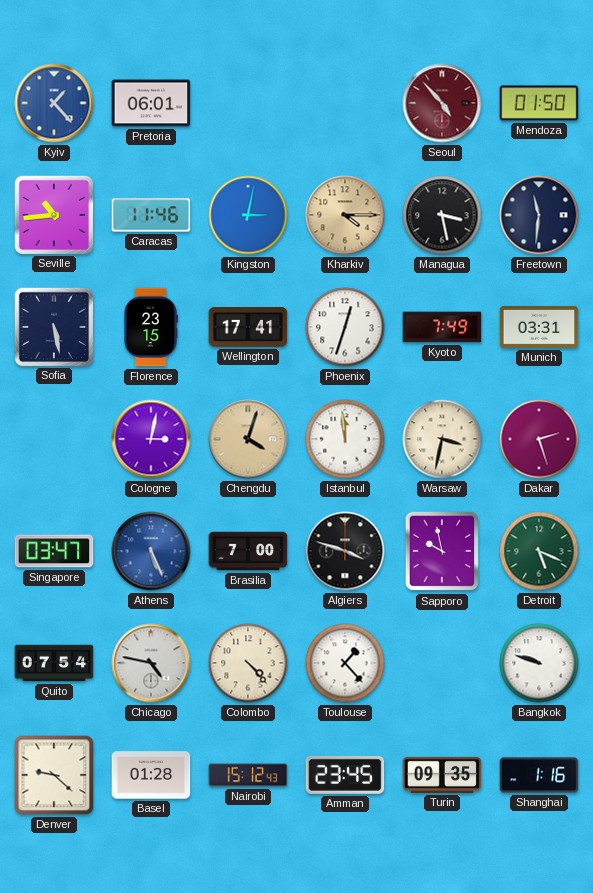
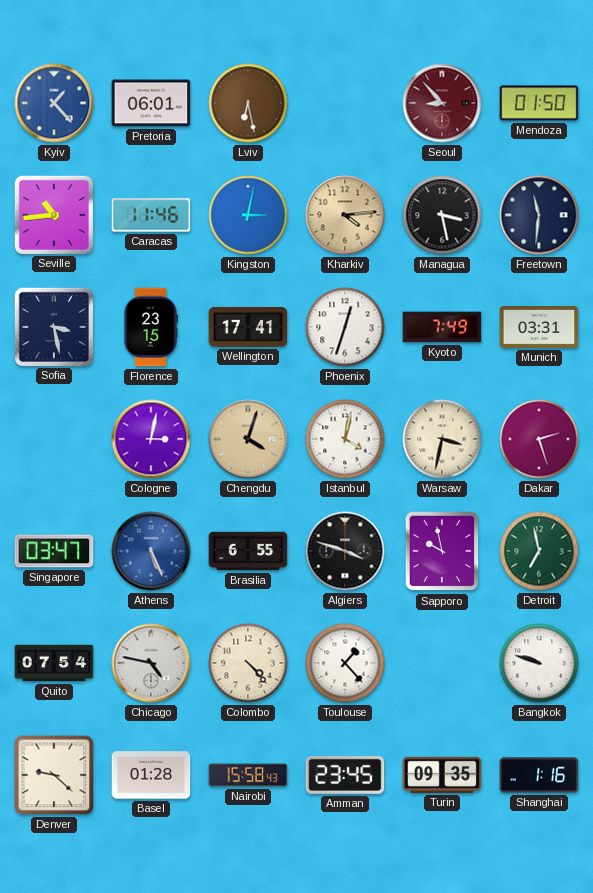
Lviv: none -> 6:28 (248, 103)
Seoul: 4:53 -> 8:53 (442, 103)
Kharkiv: 4:15 -> 4:14 (345, 215)
Sofia: 5:28 -> 3:28 (53, 326)
Istanbul: 11:59 -> 4:02 (345, 439)
Brasilia: 7:00 -> 6:55 (248, 551)
Detroit: 5:19 -> 6:58 (539, 551)
Nairobi: 15:12 -> 15:58 (248, 775)
